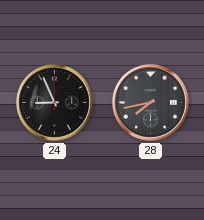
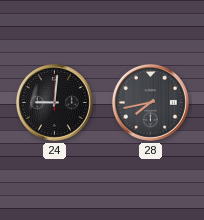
24: 8:56 -> 9:01 (54, 102)
